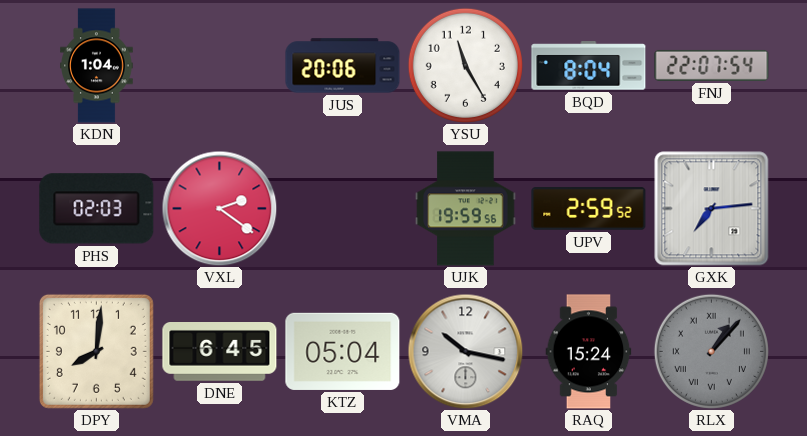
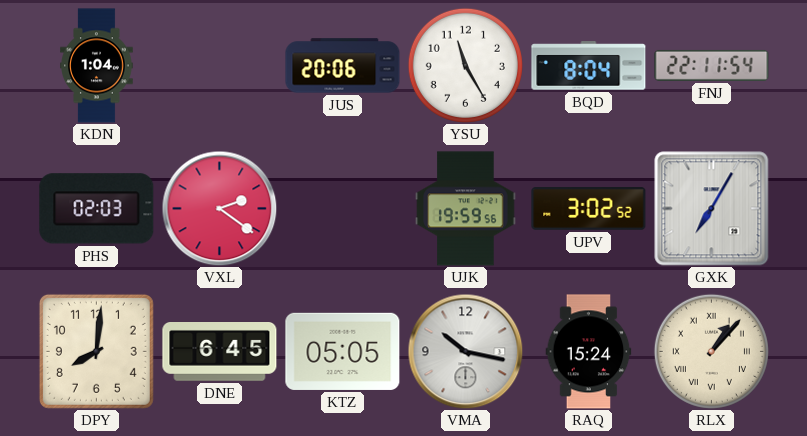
FNJ: 22:07 -> 22:11 (712, 65)
UPV: 2:59 -> 3:02 (589, 209)
GXK: 7:14 -> 7:05 (712, 209)
KTZ: 05:04 -> 05:05 (343, 351)
RLX dial: grey -> cream (711, 351)
